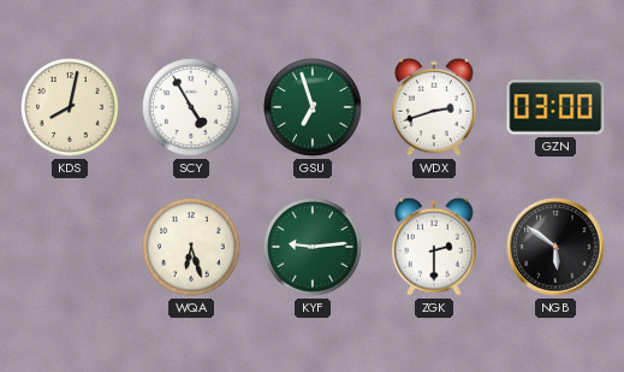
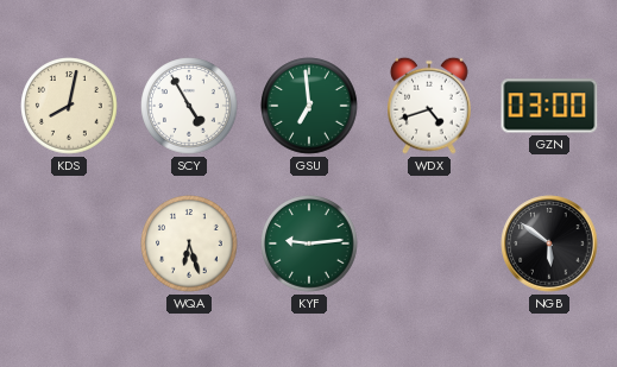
GSU: 6:57 -> 6:59 (309, 106)
WDX: 2:42 -> 4:42 (430, 106)
ZGK: 2:30 -> none (435, 247)
